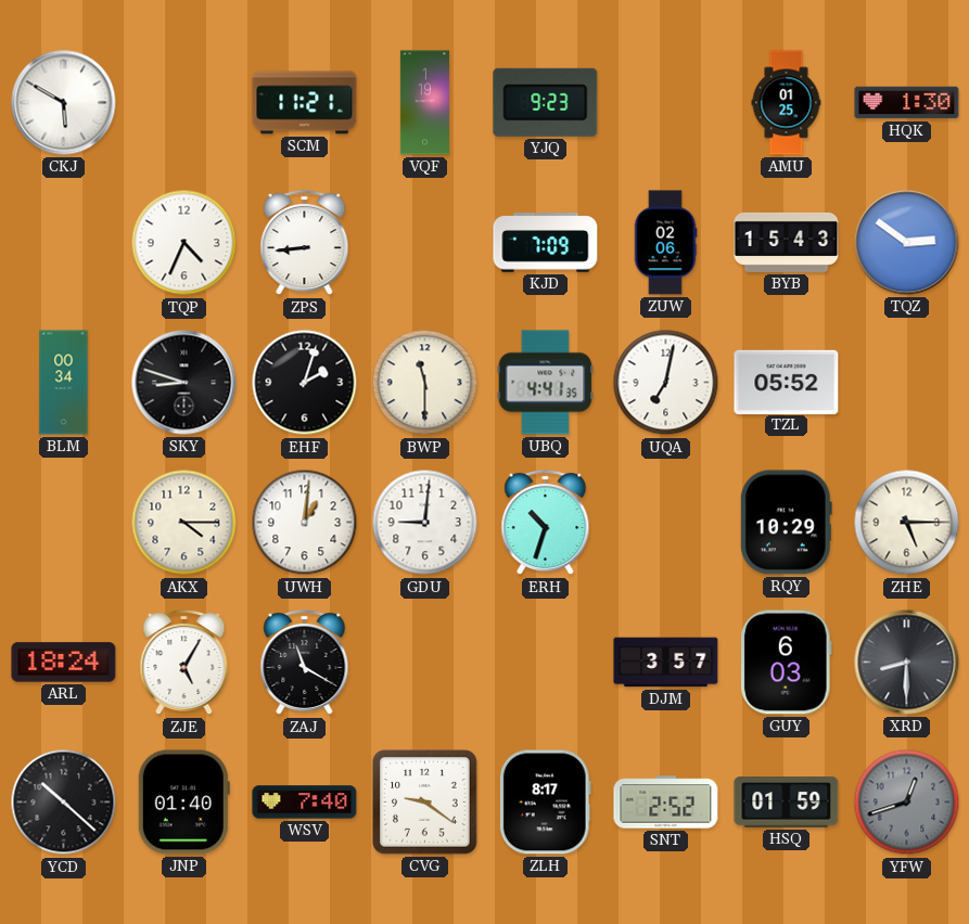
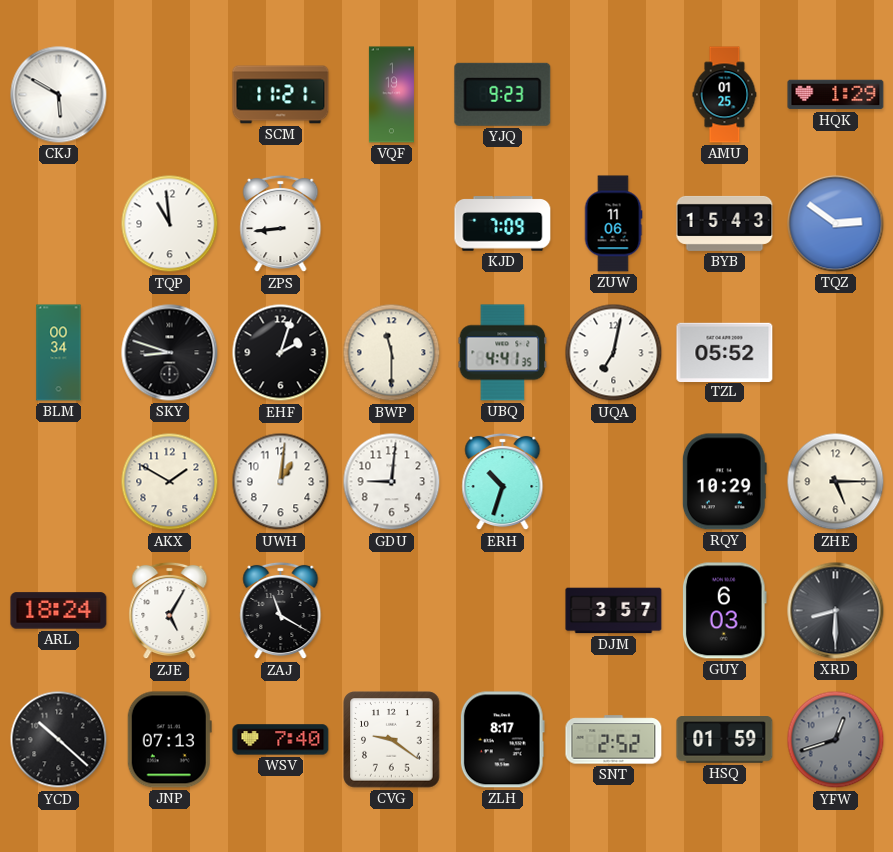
HQK: 1:30 -> 1:29 (836, 95)
TQP: 4:34 -> 10:59 (170, 224)
ZUW: 02:06 -> 11:06 (613, 224)
AKX: 4:15 -> 1:50 (170, 482)
JNP: 01:40 -> 07:13 (169, 740)
